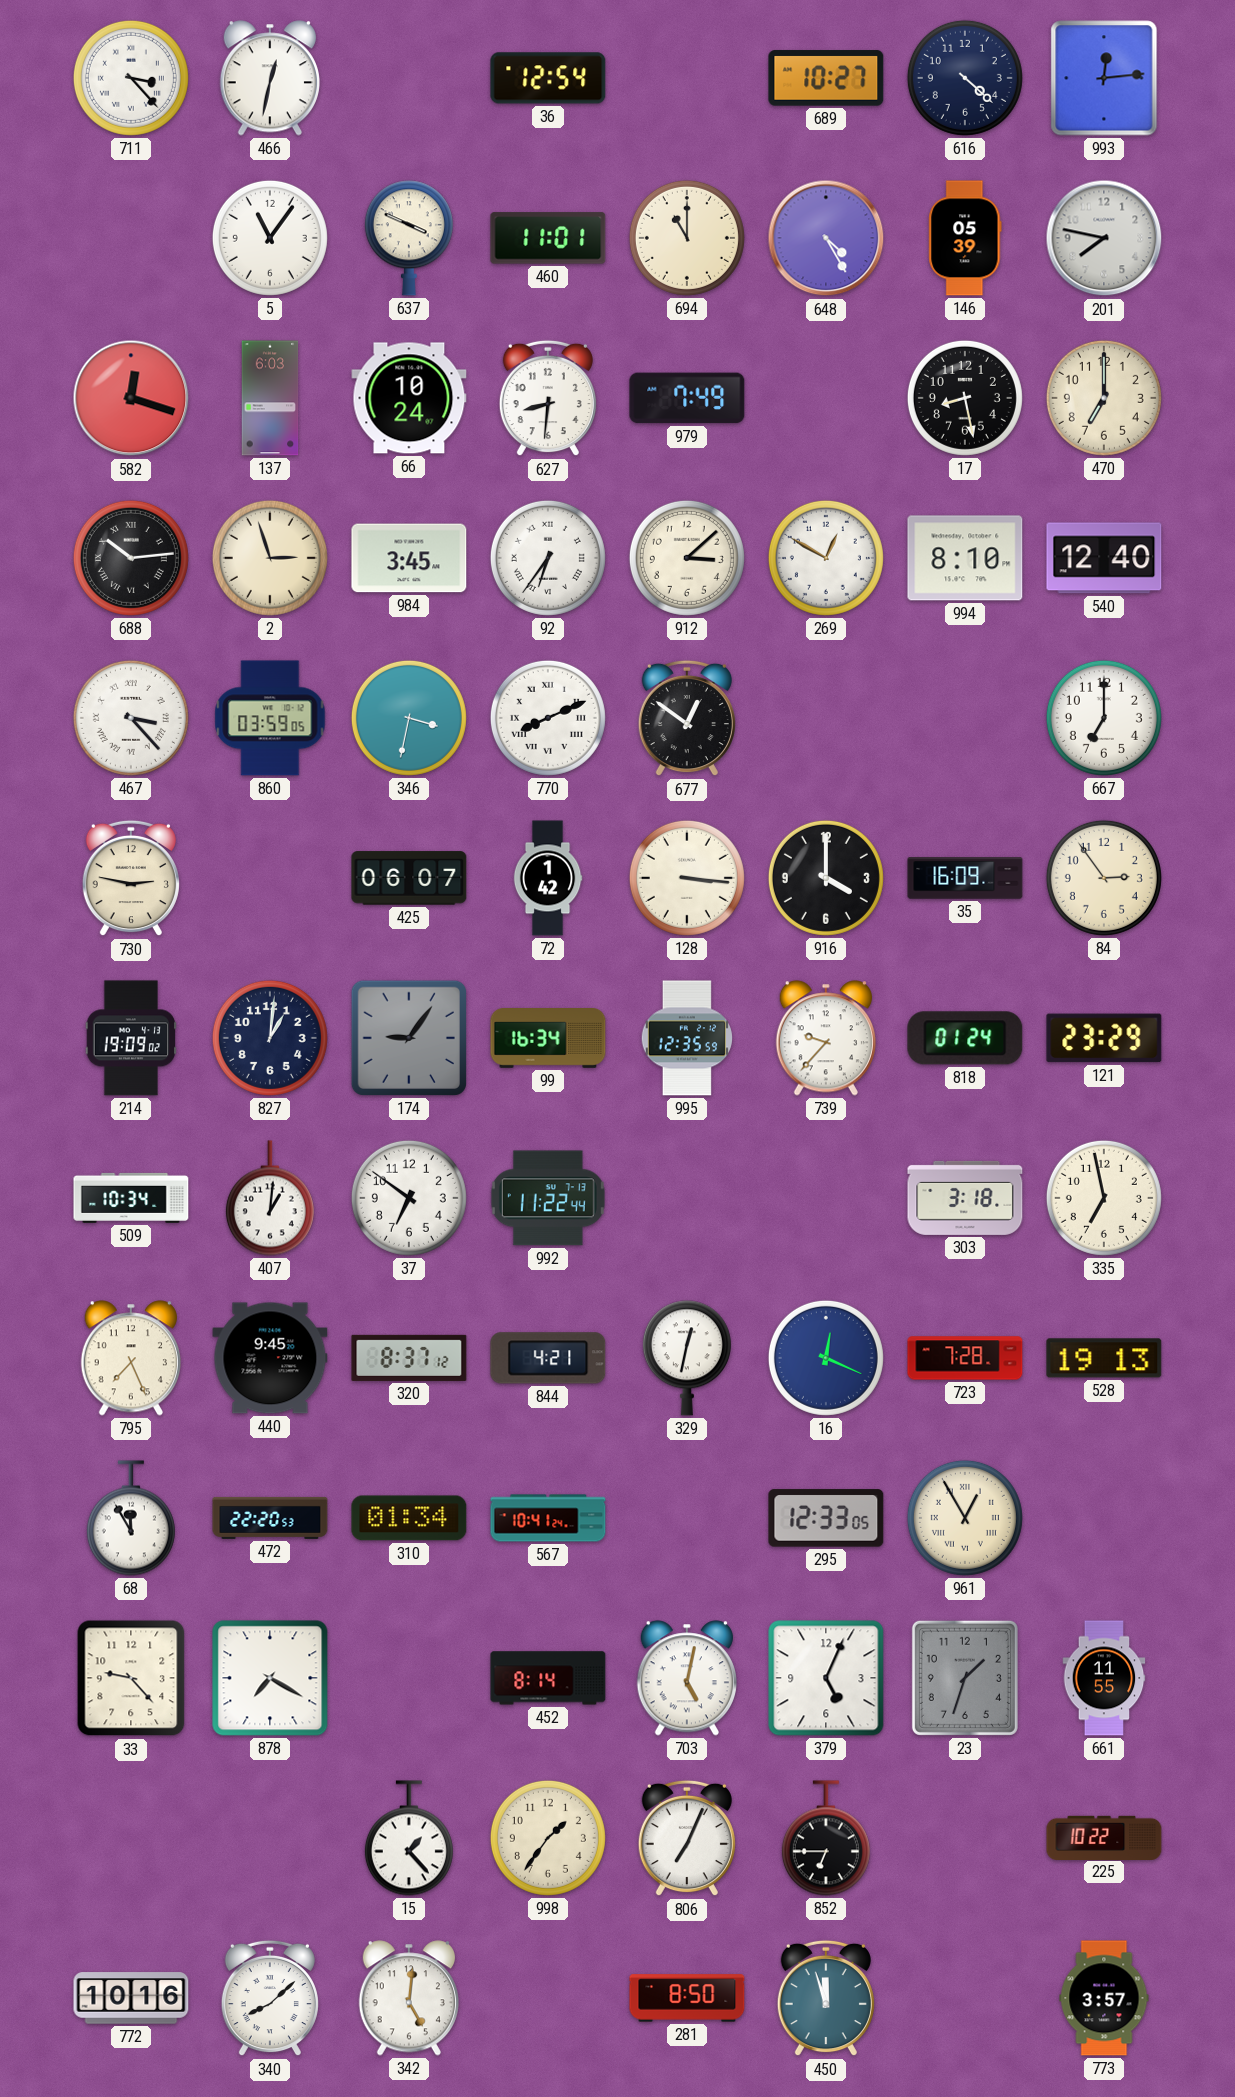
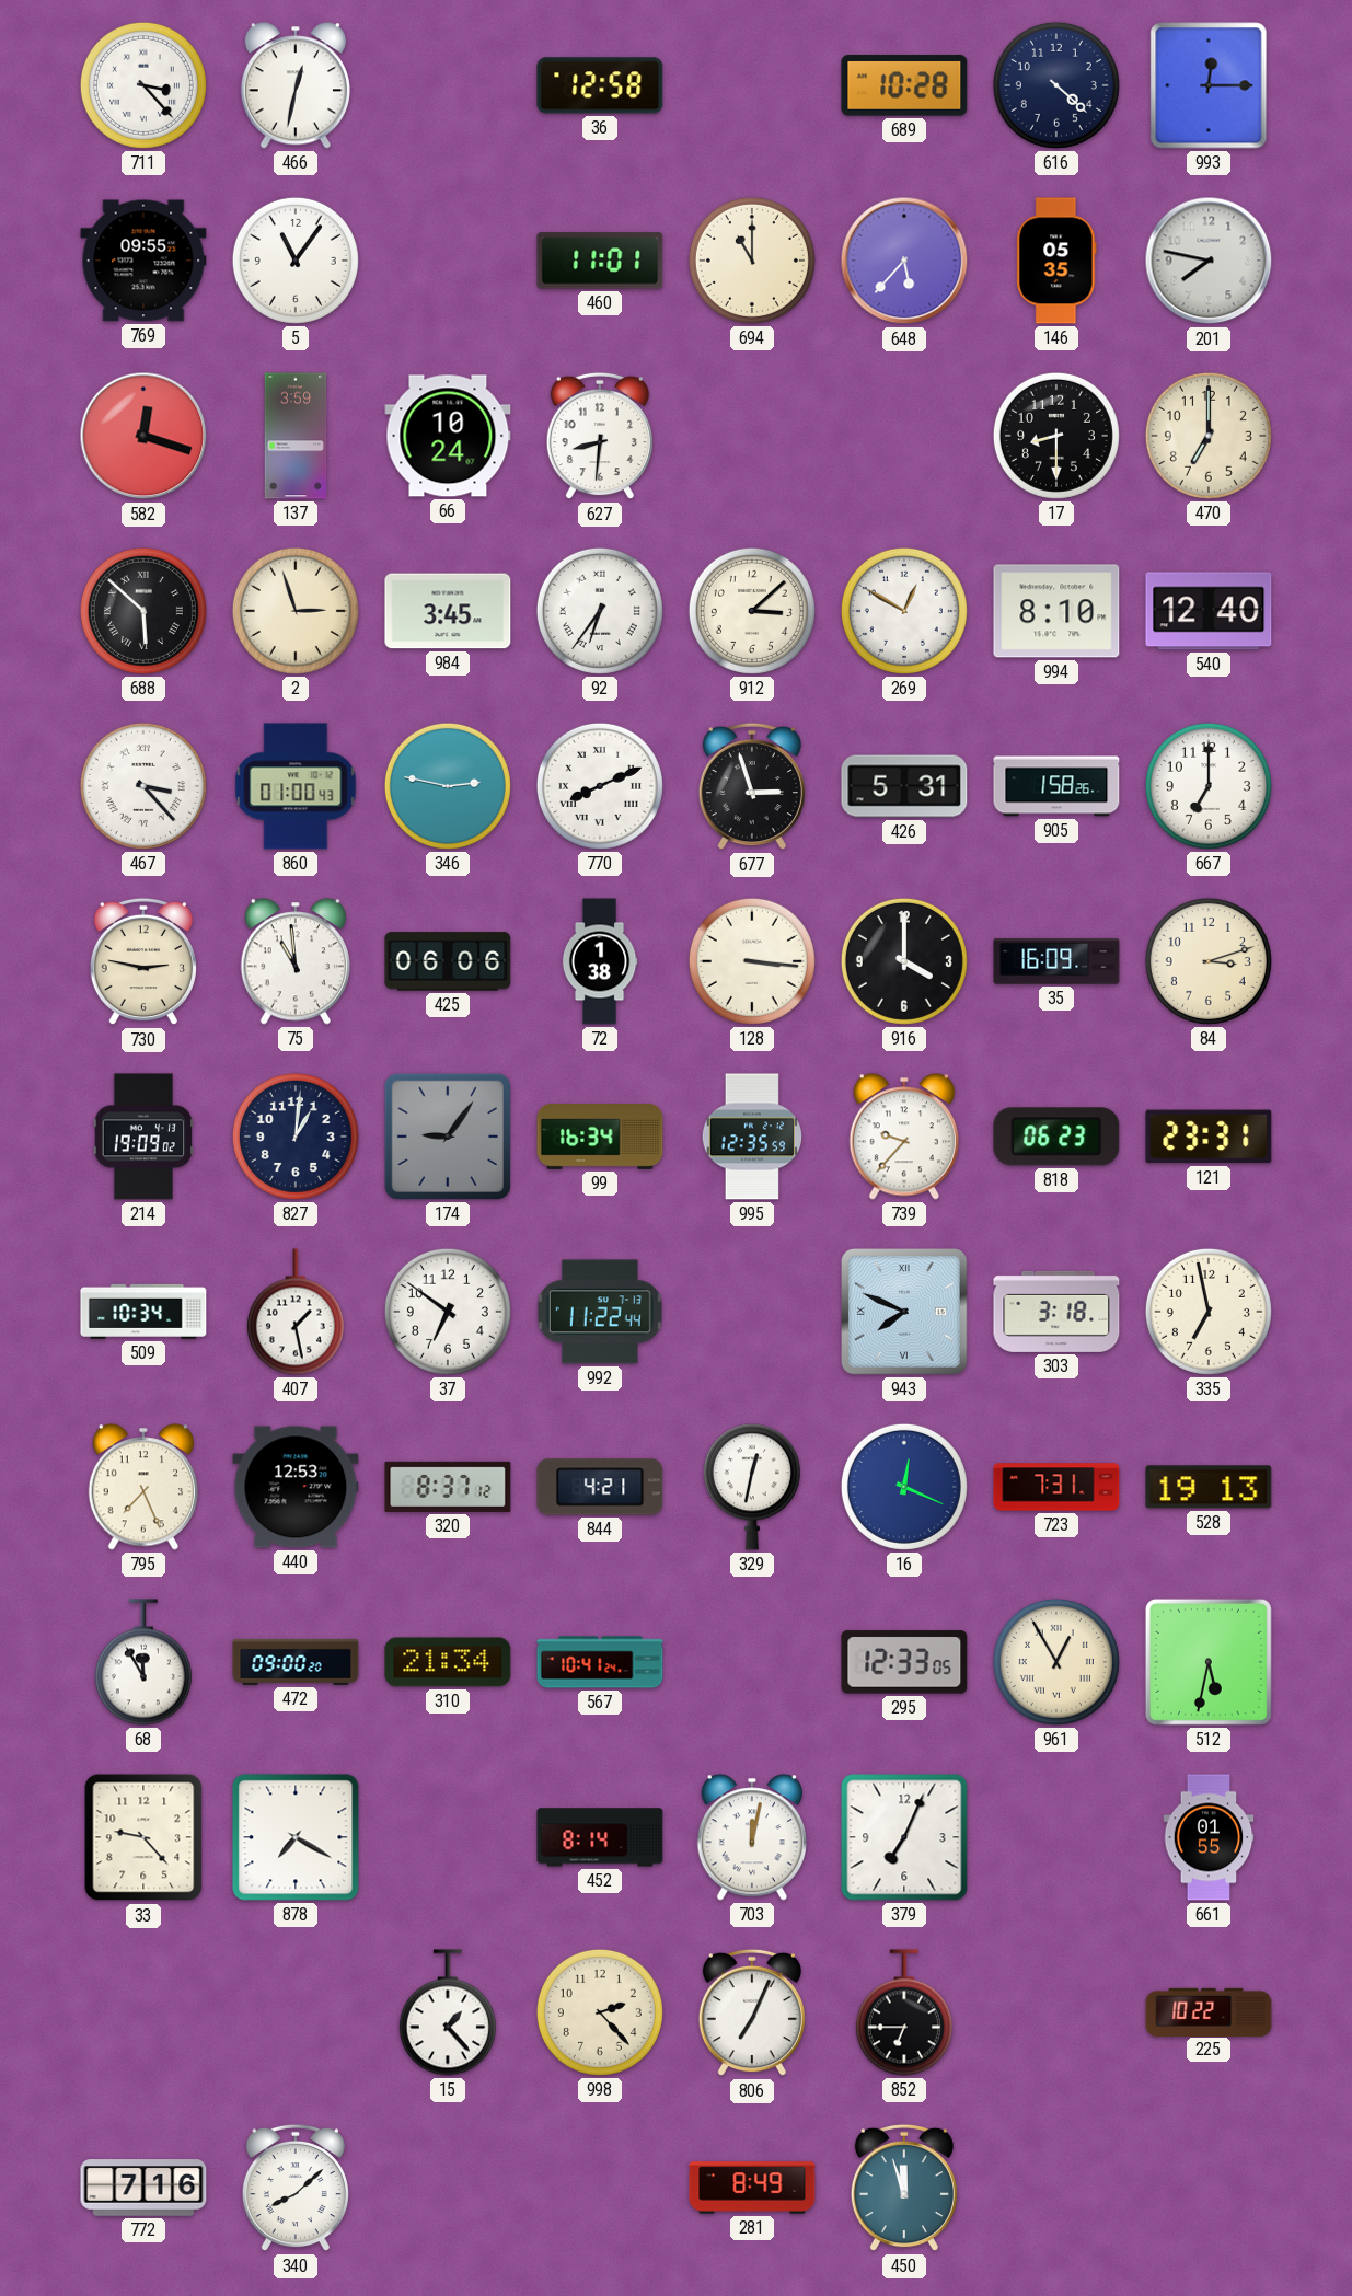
36: 12:54 -> 12:58 (600, 85)
689: 10:27 -> 10:28 (904, 85)
993: 12:14 -> 12:15 (1209, 85)
769: none -> 09:55 (143, 261)
637: 3:49 -> none (409, 238)
648: 4:25 -> 5:37 (904, 261)
146: 05:39 -> 05:35 (1056, 261)
137: 6:03 -> 3:59 (296, 436)
979: 7:49 -> none (687, 398)
17: 8:28 -> 8:30 (1056, 436)
688: 10:14 -> 5:52 (143, 611)
860: 03:59 -> 01:00 (296, 786)
346: 3:32 -> 2:47 (448, 786)
677: 12:51 -> 2:57 (752, 786)
426: none -> 5:31 (904, 786)
905: none -> 1:58 (1056, 786)
75: none -> 10:59 (296, 961)
425: 06:07 -> 06:06 (448, 961)
72: 1:42 -> 1:38 (600, 961)
84: 2:54 -> 3:12 (1209, 961)
818: 01:24 -> 06:23 (1056, 1137)
121: 23:29 -> 23:31 (1209, 1137)
407: 1:01 -> 1:28 (296, 1312)
943: none -> 7:49 (905, 1313)
440: 9:45 -> 12:53 (296, 1487)
723: 7:28 -> 7:31 (1056, 1487)
472: 22:20 -> 09:00 (296, 1662)
310: 01:34 -> 21:34 (448, 1662)
512: none -> 5:32 (1209, 1662)
703: 5:02 -> 12:02 (752, 1837)
379: 5:04 -> 7:04 (904, 1837)
23: 1:33 -> none (965, 1678)
661: 11:55 -> 01:55 (1209, 1837)
998: 1:36 -> 2:23 (600, 2012)
772: 10:16 -> 7:16 (143, 2188)
342: 5:01 -> none (409, 1998)
281: 8:50 -> 8:49 (752, 2188)
773: 3:57 -> none (1104, 1998)
